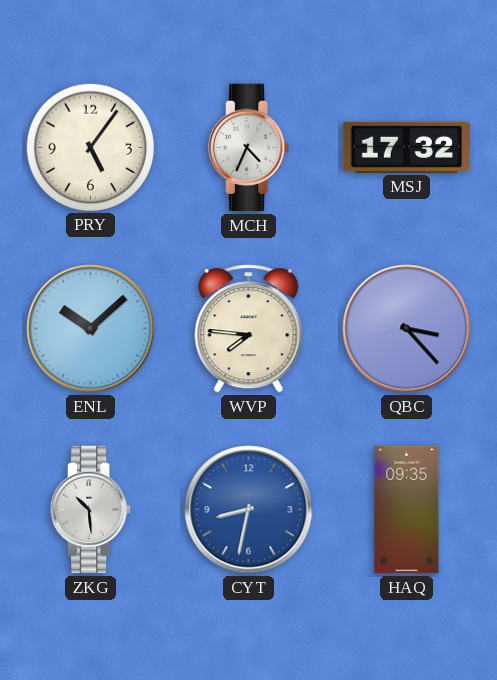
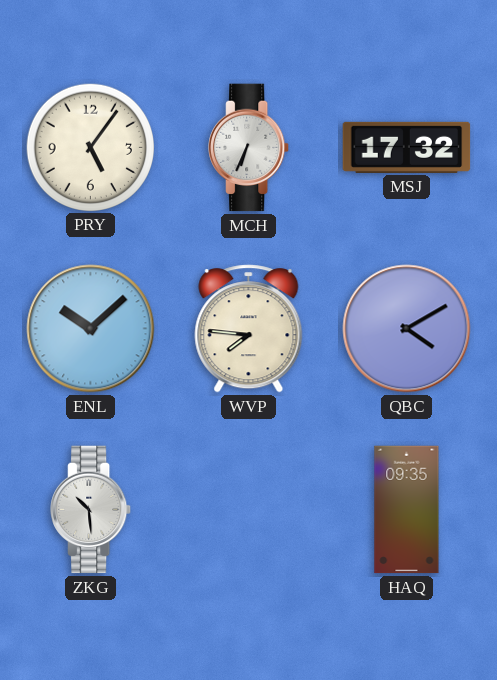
MCH: 4:34 -> 6:34 (249, 148)
QBC: 3:23 -> 4:10 (407, 329)
CYT: 8:32 -> none (249, 510)
